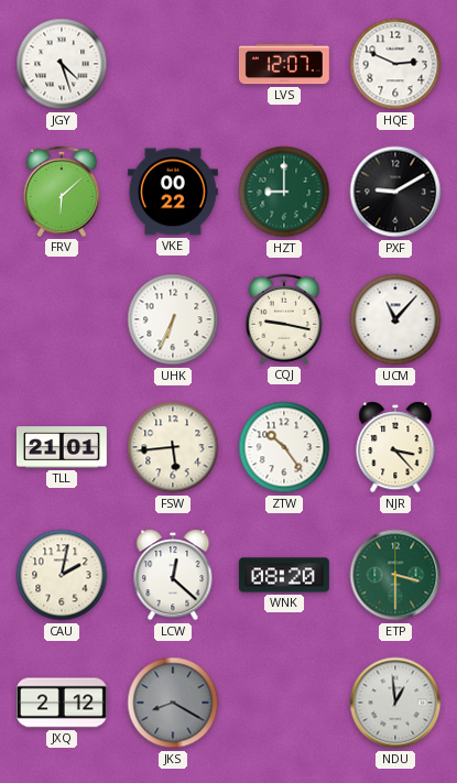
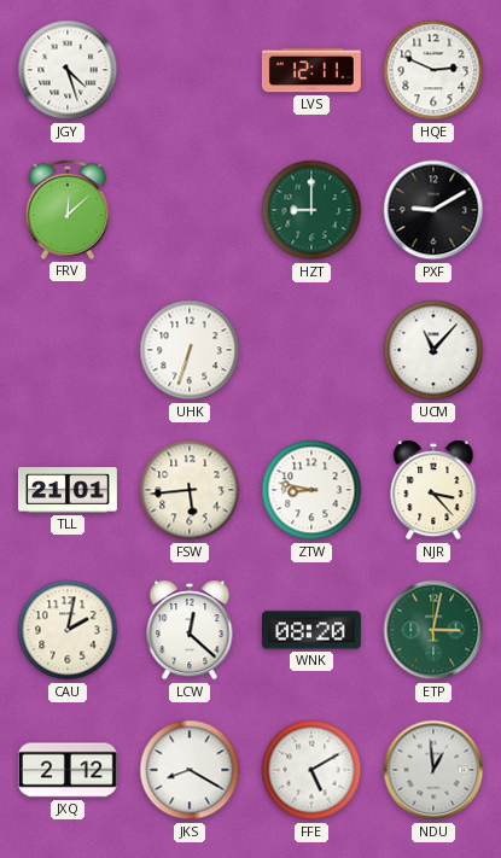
LVS: 12:07 -> 12:11 (311, 70)
FRV: 6:08 -> 12:08 (66, 210)
VKE: 00:22 -> none (173, 192)
UHK: 6:34 -> 6:33 (190, 350)
CQJ: 9:17 -> none (283, 319)
ZTW: 10:24 -> 8:47 (311, 490)
ETP: 3:30 -> 3:02 (433, 630)
JKS dial: grey -> white (190, 770)
FFE: none -> 5:10 (311, 770)
